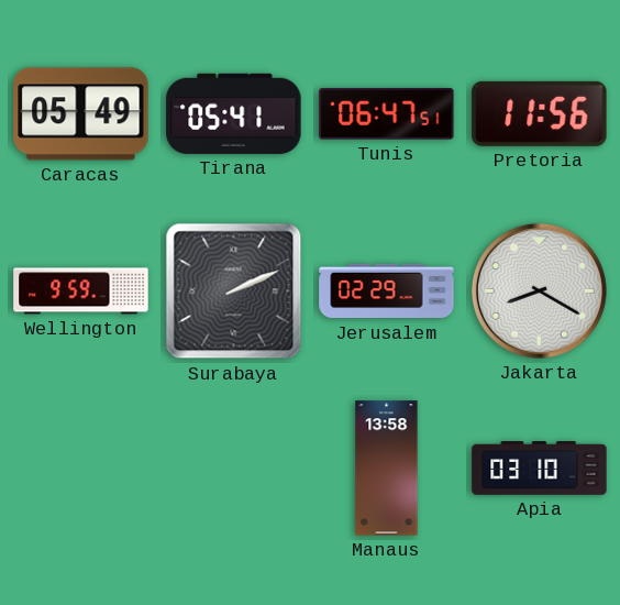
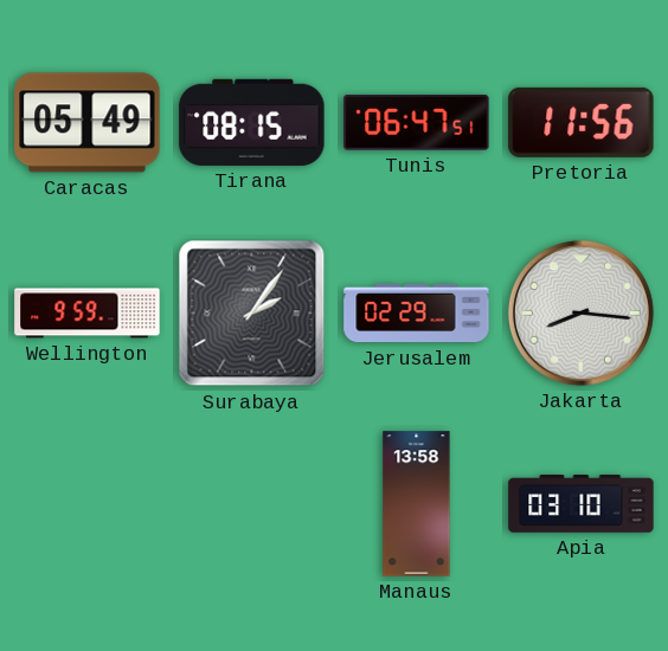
Tirana: 05:41 -> 08:15 (252, 122)
Surabaya: 2:11 -> 2:06 (252, 314)
Jakarta: 8:20 -> 8:16 (580, 312)
